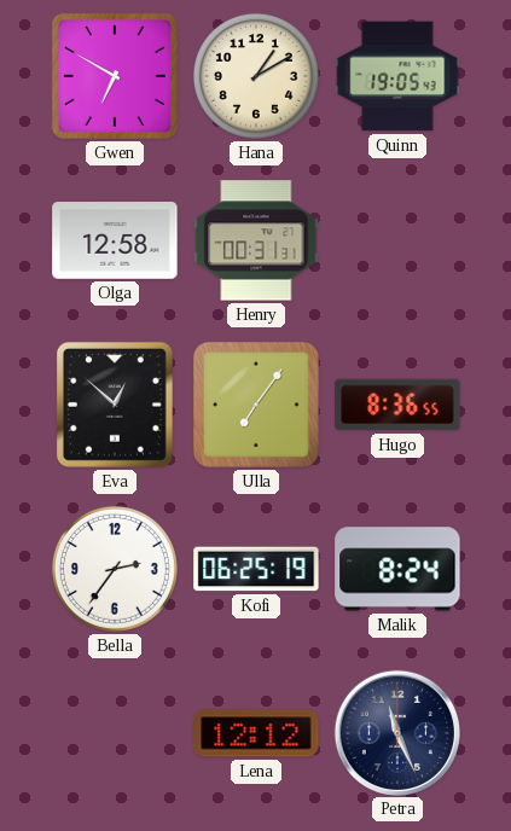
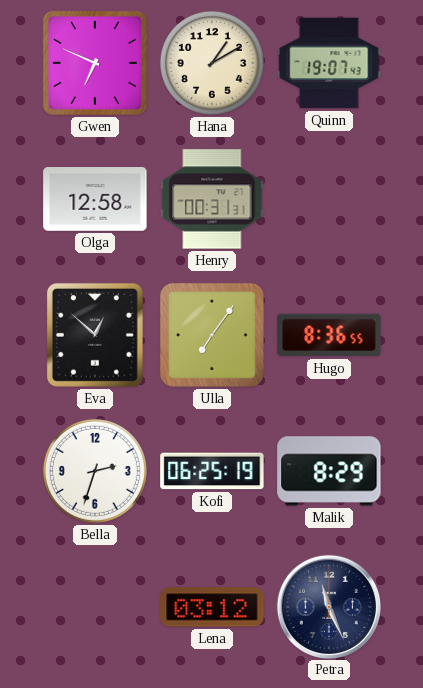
Gwen: 6:50 -> 6:49 (95, 63)
Quinn: 19:05 -> 19:07 (329, 63)
Bella: 2:36 -> 2:33 (95, 471)
Malik: 8:24 -> 8:29 (329, 471)
Lena: 12:12 -> 03:12 (212, 607)
